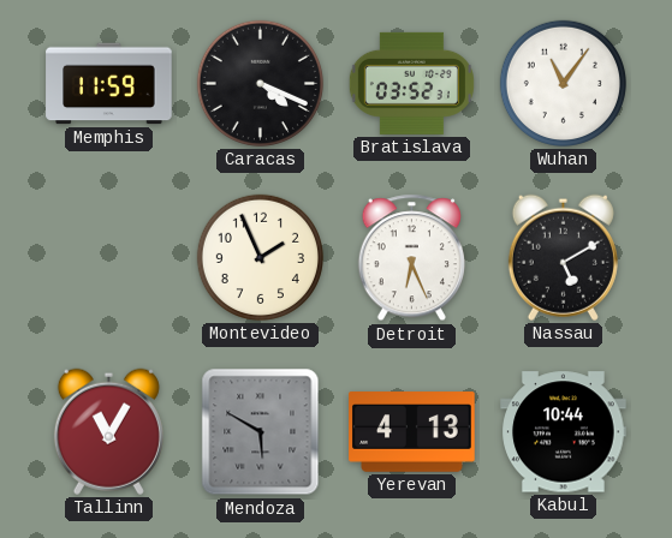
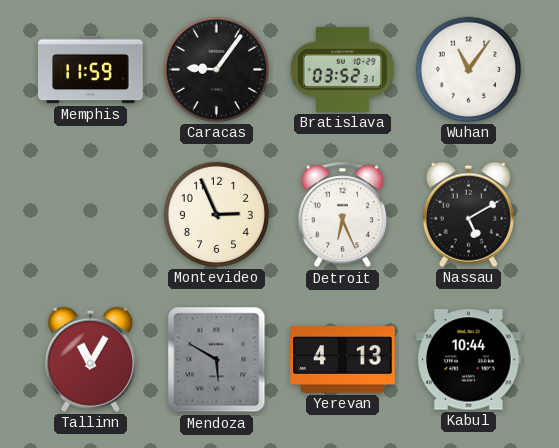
Caracas: 4:19 -> 9:06 (216, 69)
Montevideo: 1:56 -> 2:56 (216, 214)
